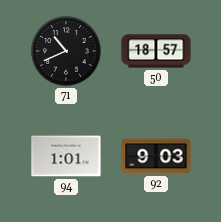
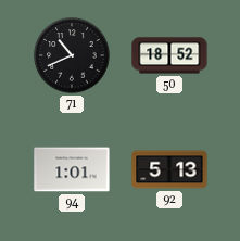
50: 18:57 -> 18:52 (169, 55)
92: 9:03 -> 5:13 (169, 169)
